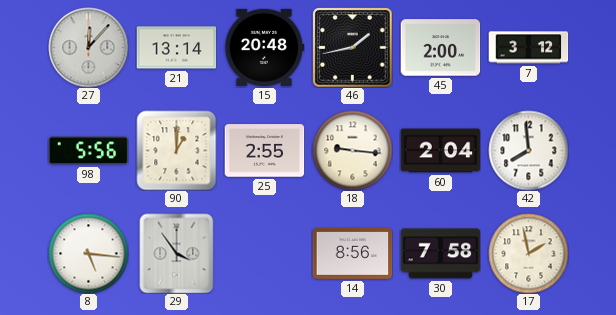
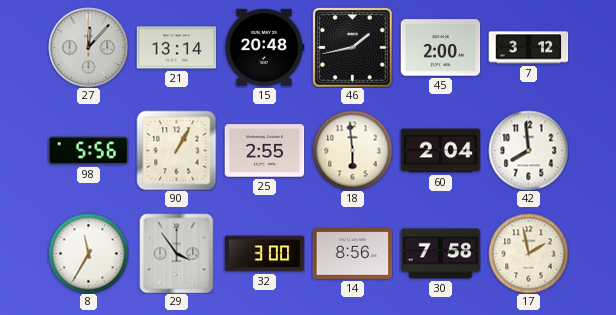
90: 1:00 -> 1:05 (176, 150)
18: 9:16 -> 5:59 (352, 150)
8: 5:16 -> 11:35 (88, 253)
32: none -> 3:00 (264, 254)
